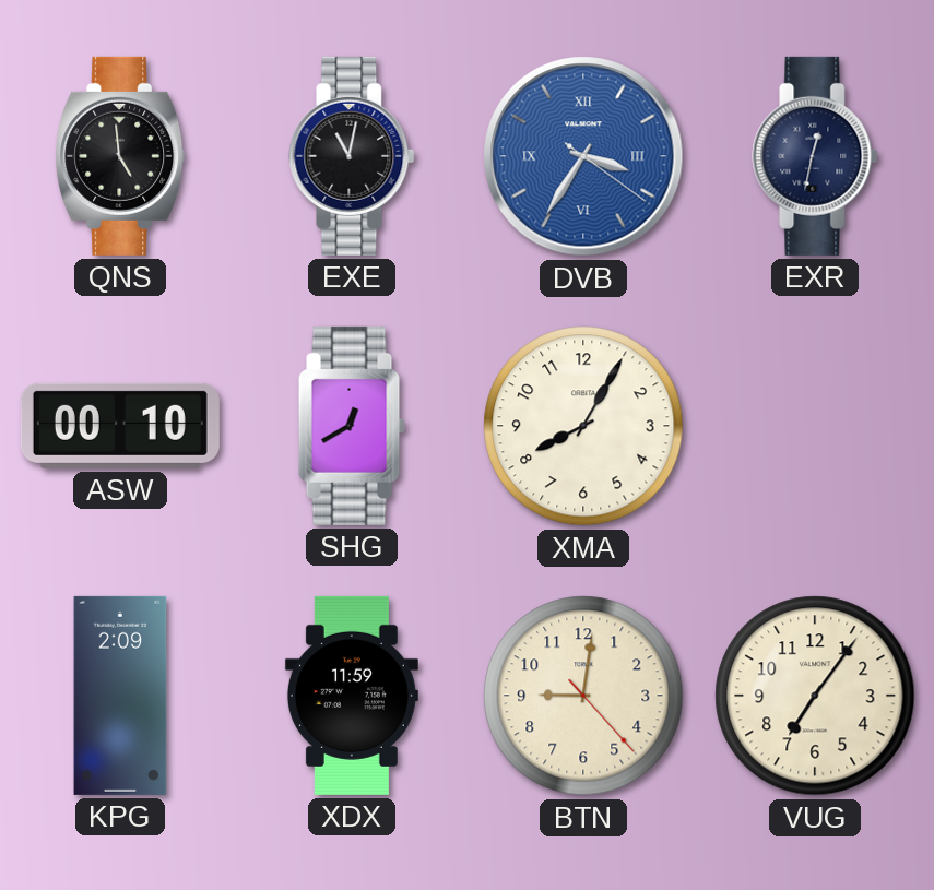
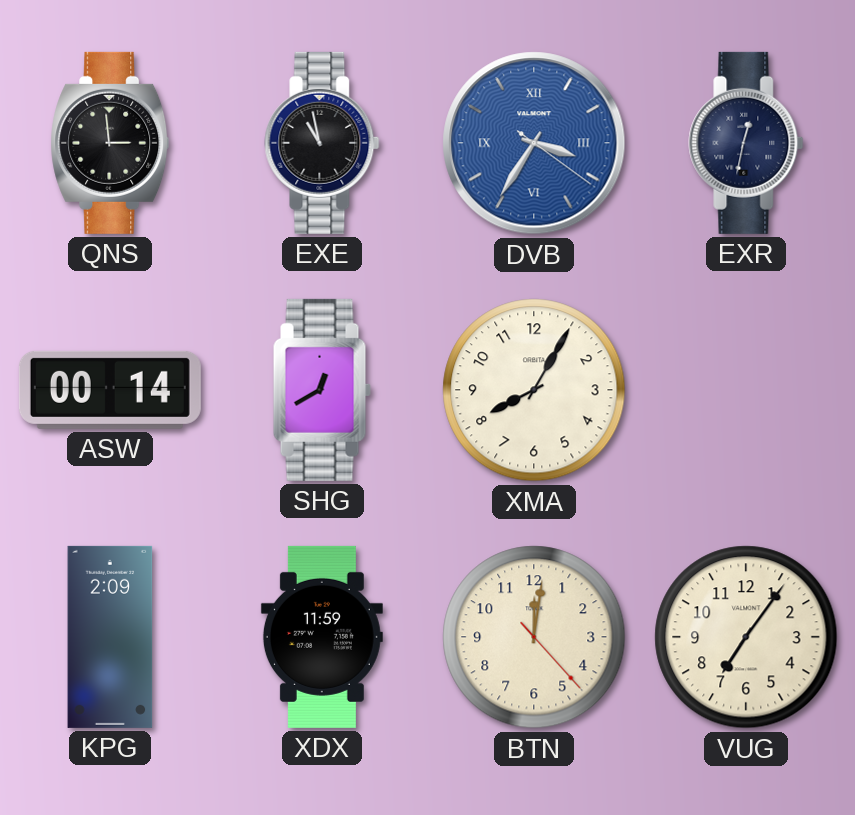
QNS: 4:59 -> 2:59 (110, 143)
EXE: 11:02 -> 10:58 (322, 143)
ASW: 00:10 -> 00:14 (110, 390)
BTN: 9:01 -> 12:01 (534, 637)
